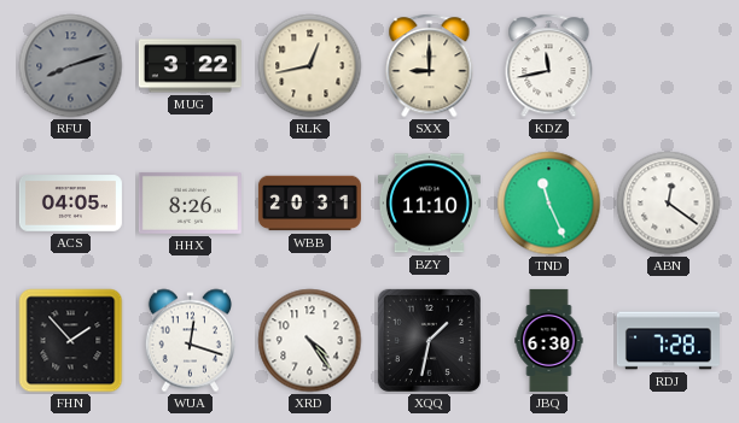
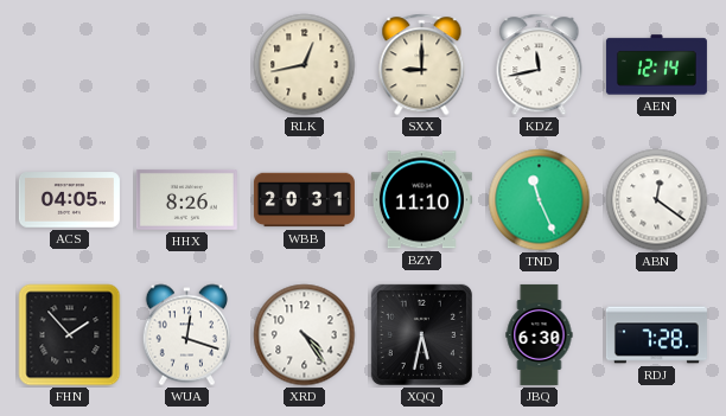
RFU: 8:12 -> none (71, 66)
MUG: 3:22 -> none (190, 66)
AEN: none -> 12:14 (656, 65)
XQQ: 1:32 -> 5:32 (421, 334)
